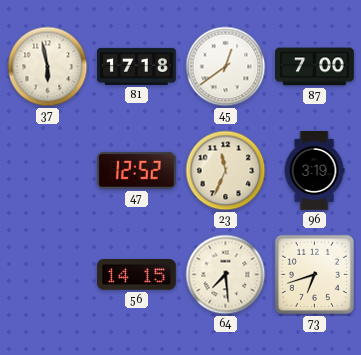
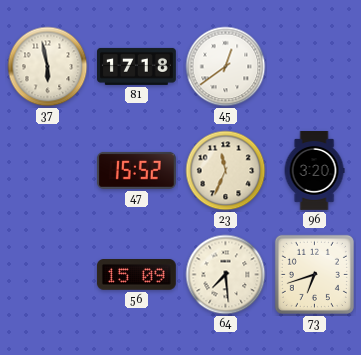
87: 7:00 -> none (315, 67)
47: 12:52 -> 15:52 (136, 170)
96: 3:19 -> 3:20 (314, 171)
56: 14:15 -> 15:09 (136, 275)
